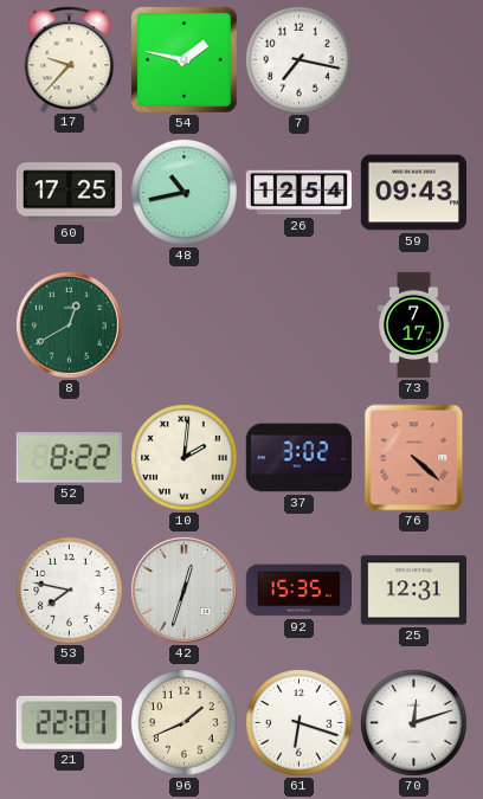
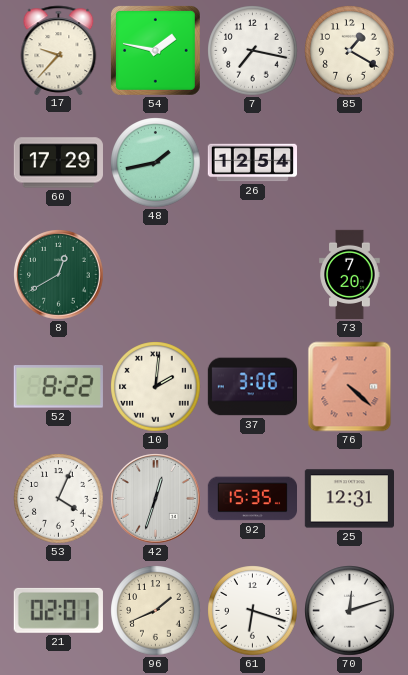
85: none -> 1:20 (350, 51)
60: 17:25 -> 17:29 (58, 163)
48: 10:43 -> 1:43 (156, 163)
59: 09:43 -> none (413, 193)
73: 7:17 -> 7:20 (350, 275)
37: 3:02 -> 3:06 (252, 387)
53: 7:47 -> 4:04 (59, 499)
21: 22:01 -> 02:01 (58, 610)
